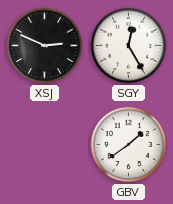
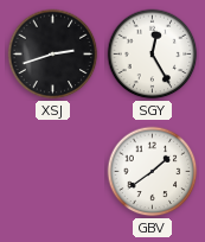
XSJ: 2:49 -> 2:42 (53, 55)
